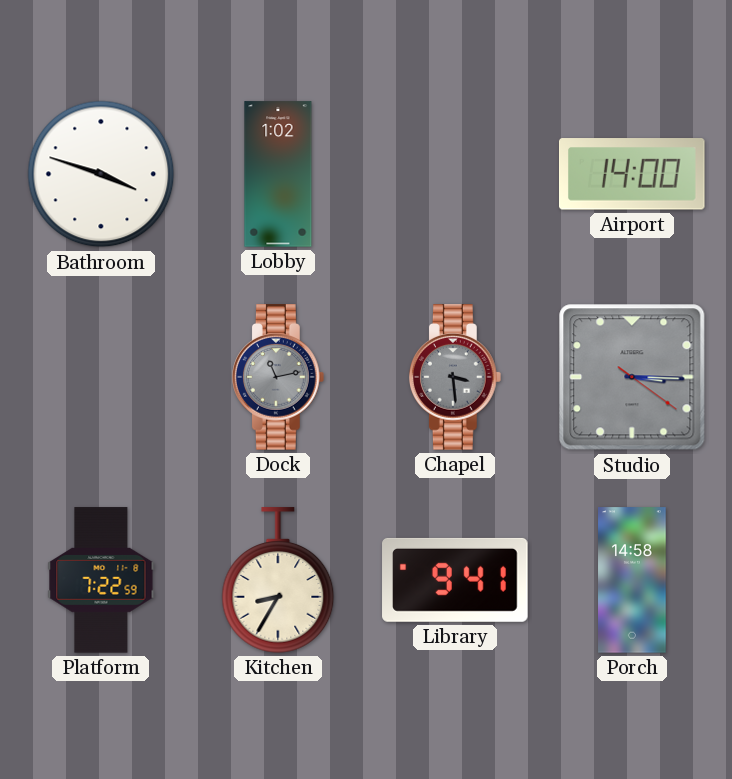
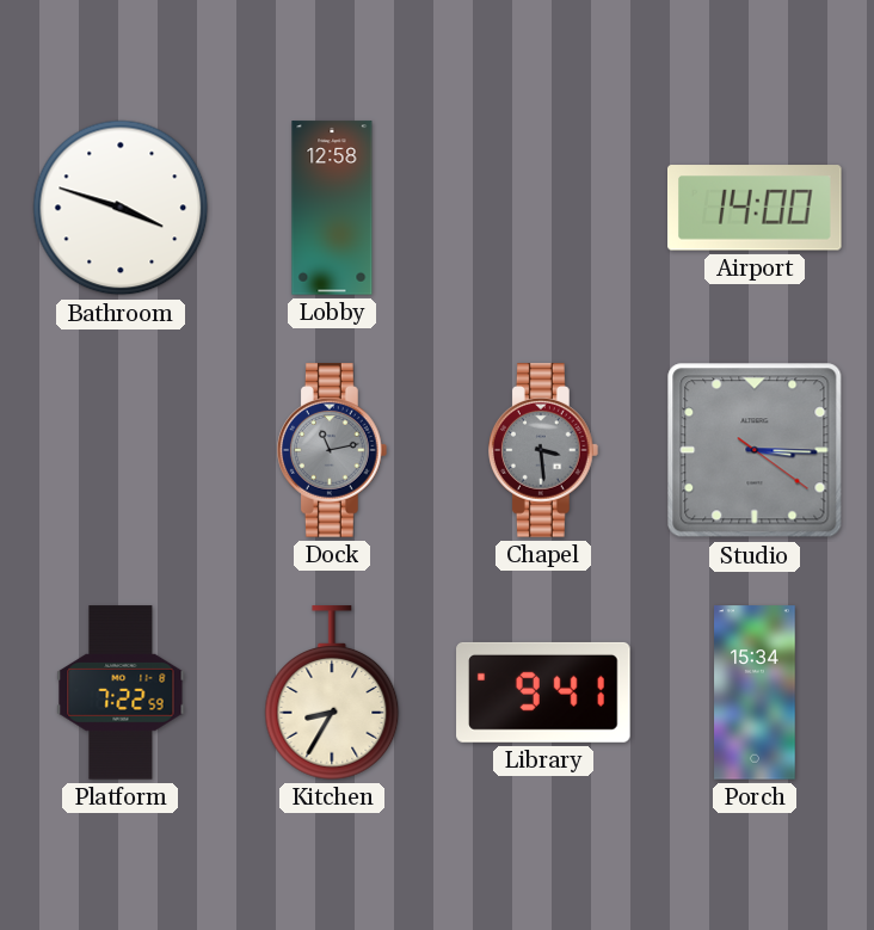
Lobby: 1:02 -> 12:58 (332, 208)
Porch: 14:58 -> 15:34 (755, 692)
